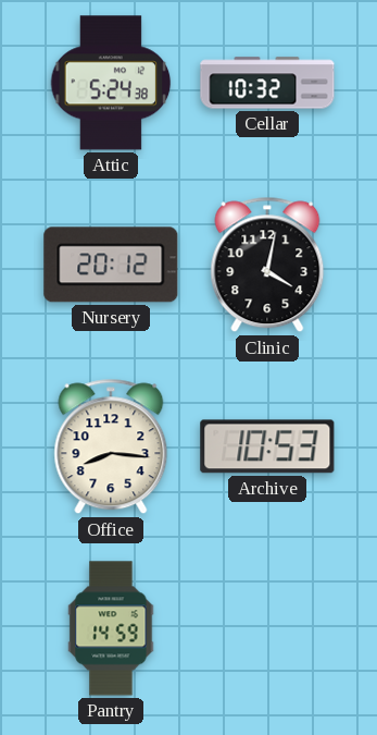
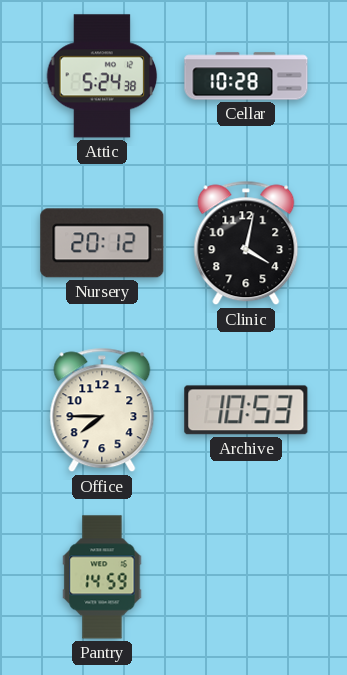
Cellar: 10:32 -> 10:28 (246, 76)
Office: 8:16 -> 7:45 (102, 410)
